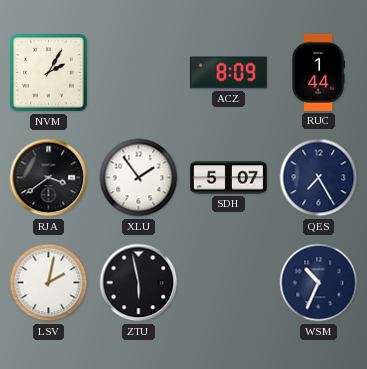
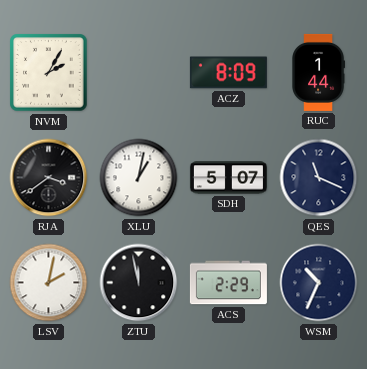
XLU: 1:54 -> 1:02 (139, 178)
QES: 7:25 -> 11:19 (319, 178)
ZTU: 5:58 -> 11:58 (139, 283)
ACS: none -> 2:29 (228, 283)
